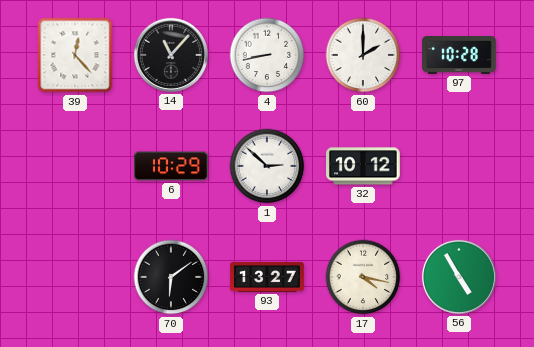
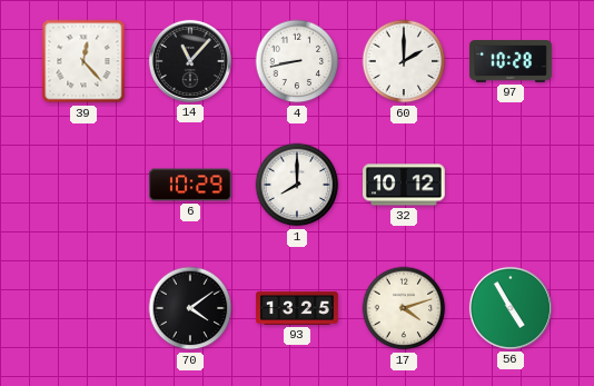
1: 2:52 -> 8:00 (297, 185)
70: 6:09 -> 4:09 (190, 308)
93: 13:27 -> 13:25 (297, 308)
17: 4:17 -> 4:12 (404, 308)
